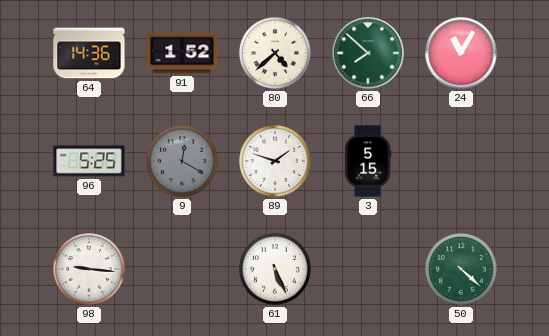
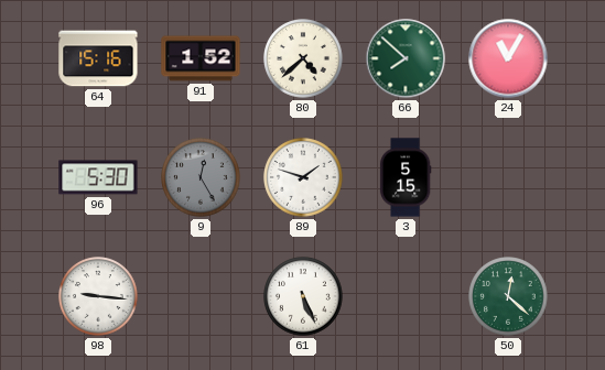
64: 14:36 -> 15:16 (98, 58)
96: 5:25 -> 5:30 (98, 177)
9: 12:20 -> 12:25 (201, 177)
50: 4:22 -> 12:22 (508, 296)
